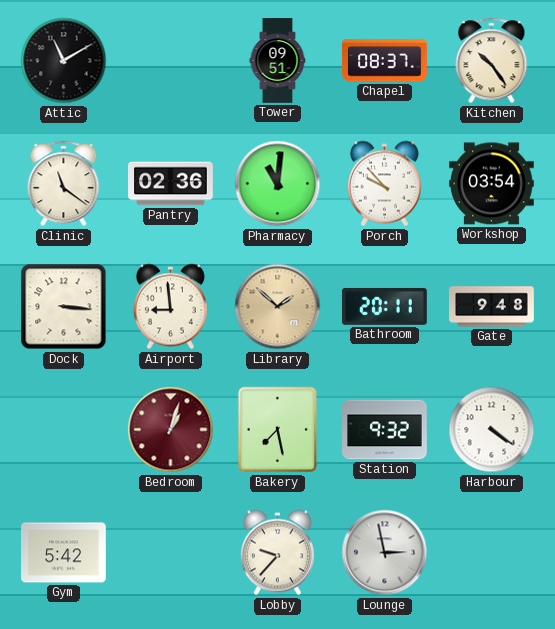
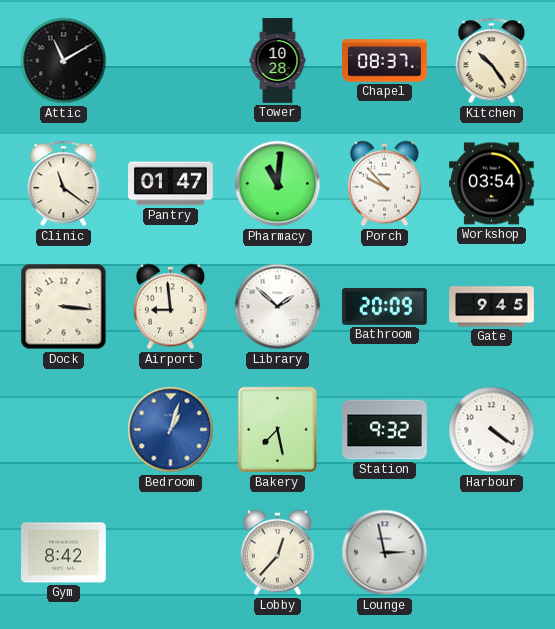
Tower: 09:51 -> 10:28 (278, 61)
Pantry: 02:36 -> 01:47 (171, 184)
Library dial: champagne -> white (278, 307)
Bathroom: 20:11 -> 20:09 (385, 307)
Gate: 9:48 -> 9:45 (492, 307)
Bedroom dial: burgundy -> blue (171, 430)
Gym: 5:42 -> 8:42 (64, 553)
Lobby: 9:37 -> 12:37 (277, 553)
